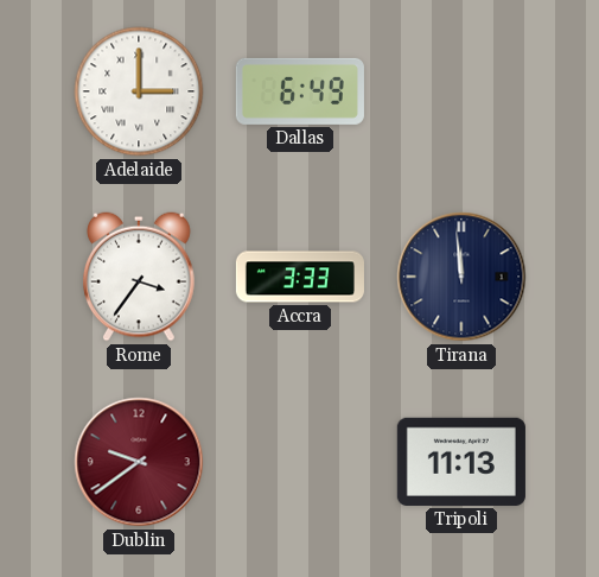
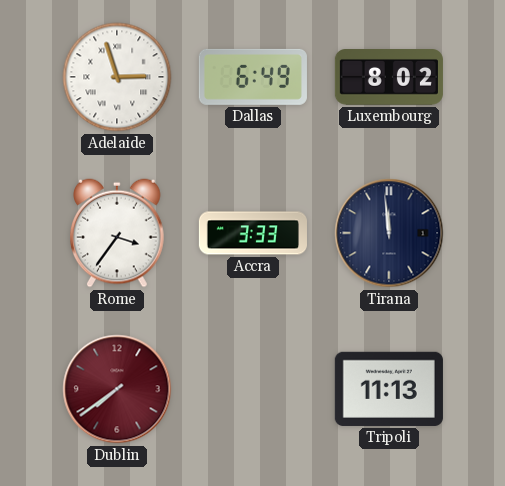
Adelaide: 3:00 -> 2:57 (117, 77)
Luxembourg: none -> 8:02 (389, 78)
Dublin: 9:39 -> 7:39 (117, 389)
